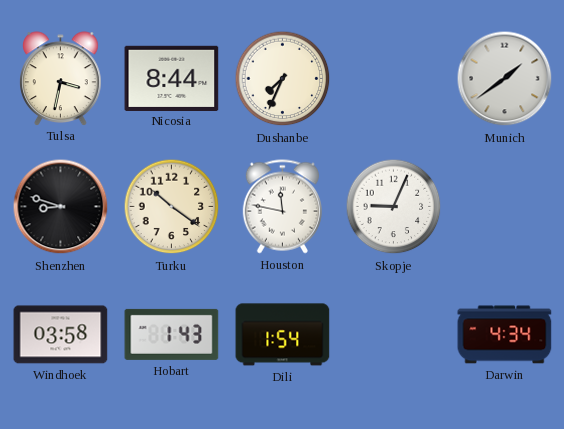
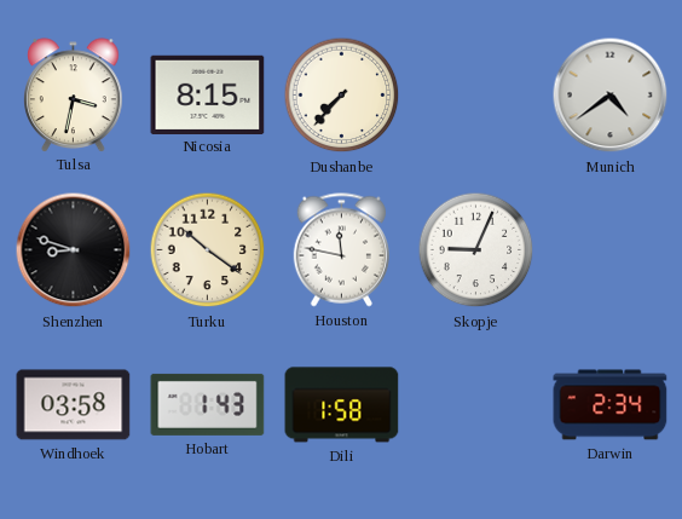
Nicosia: 8:44 -> 8:15 (208, 94)
Dushanbe: 7:34 -> 7:37 (342, 96)
Munich: 1:39 -> 4:39 (611, 96)
Dili: 1:54 -> 1:58 (342, 405)
Darwin: 4:34 -> 2:34 (611, 405)
